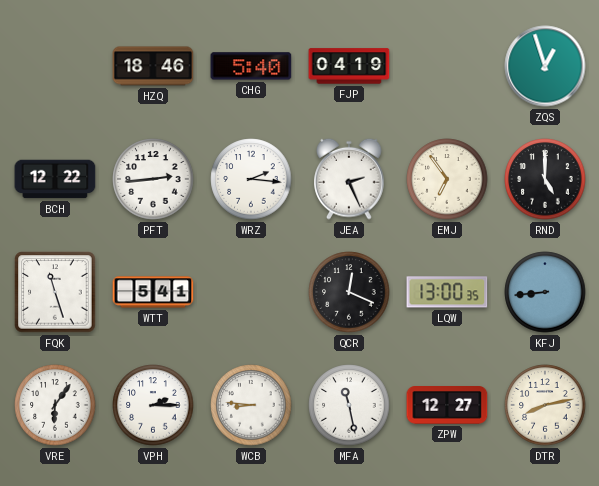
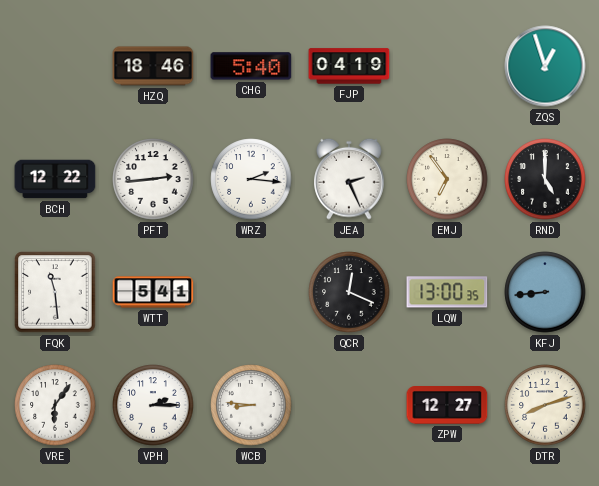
FQK: 11:27 -> 11:29 (55, 292)
MFA: 11:28 -> none (349, 405)
DTR: 8:13 -> 8:12 (545, 405)
